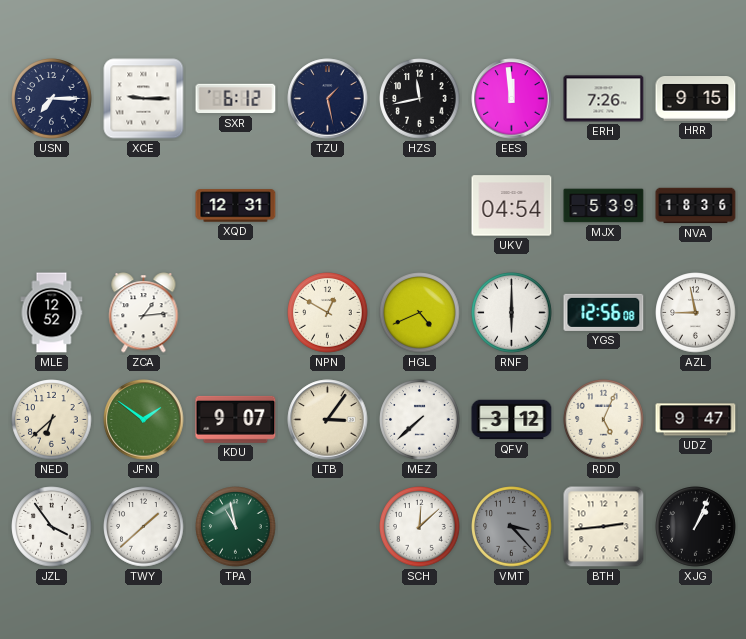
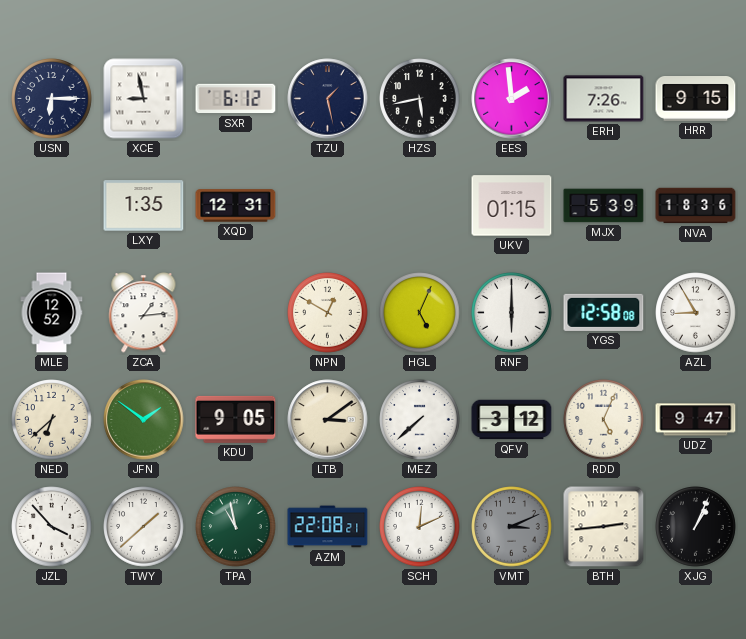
USN: 7:15 -> 6:15 (52, 99)
XCE: 9:15 -> 8:58 (144, 99)
HZS: 11:43 -> 5:43 (420, 99)
EES: 11:59 -> 1:59 (512, 99)
LXY: none -> 1:35 (144, 206)
UKV: 04:54 -> 01:15 (512, 206)
HGL: 4:41 -> 5:04 (420, 313)
YGS: 12:56 -> 12:58 (604, 312)
AZL: 8:58 -> 8:55 (696, 313)
KDU: 9:07 -> 9:05 (236, 419)
LTB: 3:06 -> 3:09 (328, 420)
JZL: 3:54 -> 3:53 (52, 527)
AZM: none -> 22:08 (328, 527)
SCH: 12:08 -> 12:11 (420, 527)
VMT: 3:23 -> 3:11 (512, 527)
